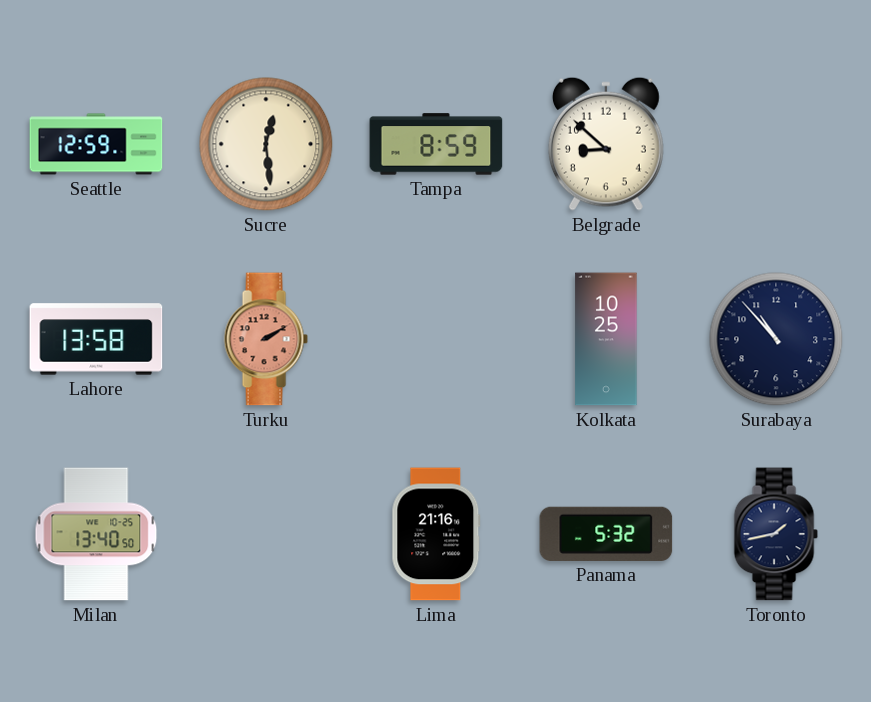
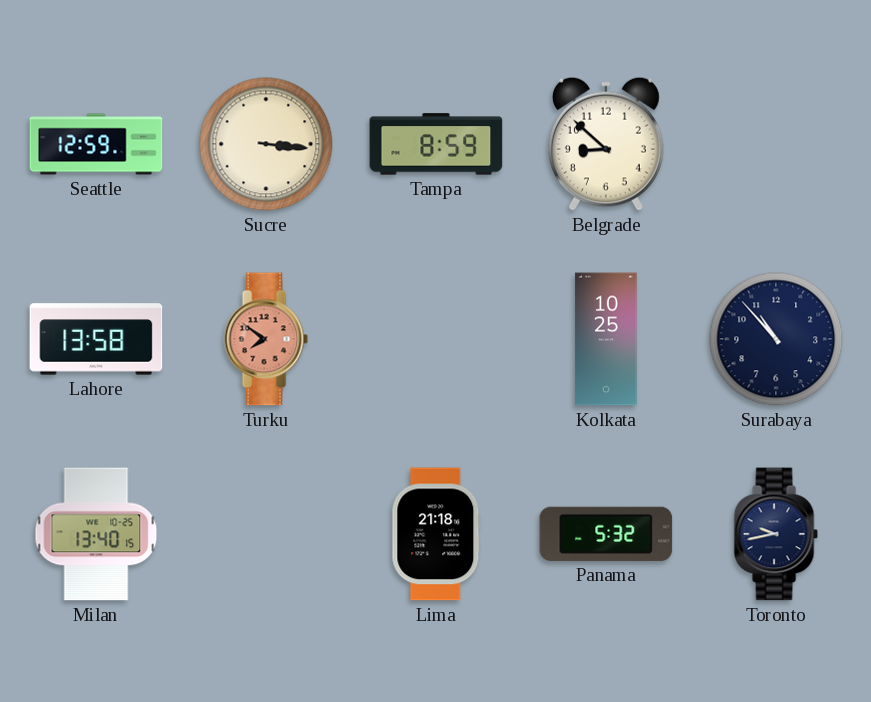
Sucre: 12:29 -> 3:16 (266, 144)
Turku: 2:10 -> 7:51 (266, 339)
Milan: 13:40:50 -> 13:40:15 (96, 534)
Lima: 21:16 -> 21:18 (436, 534)
Toronto: 1:43 -> 9:43 (776, 534)
